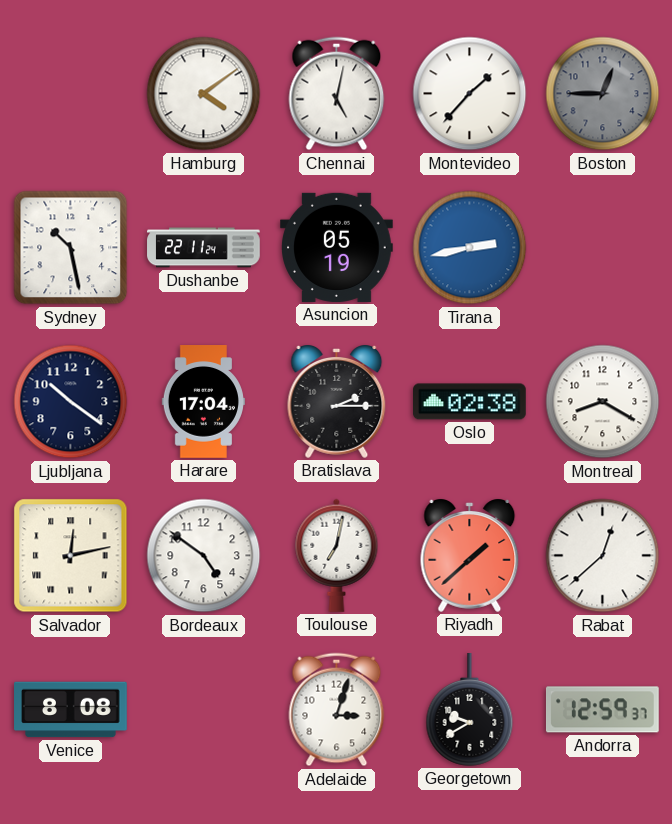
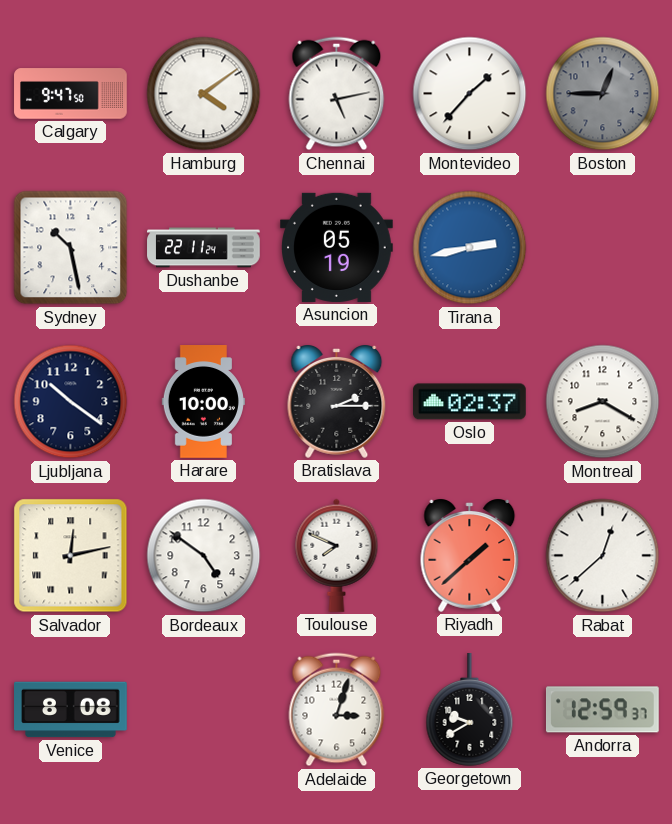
Calgary: none -> 9:47 (71, 94)
Chennai: 5:02 -> 5:13 (337, 94)
Harare: 17:04 -> 10:00 (203, 402)
Oslo: 02:38 -> 02:37 (470, 402)
Toulouse: 7:02 -> 7:49 (337, 555)
